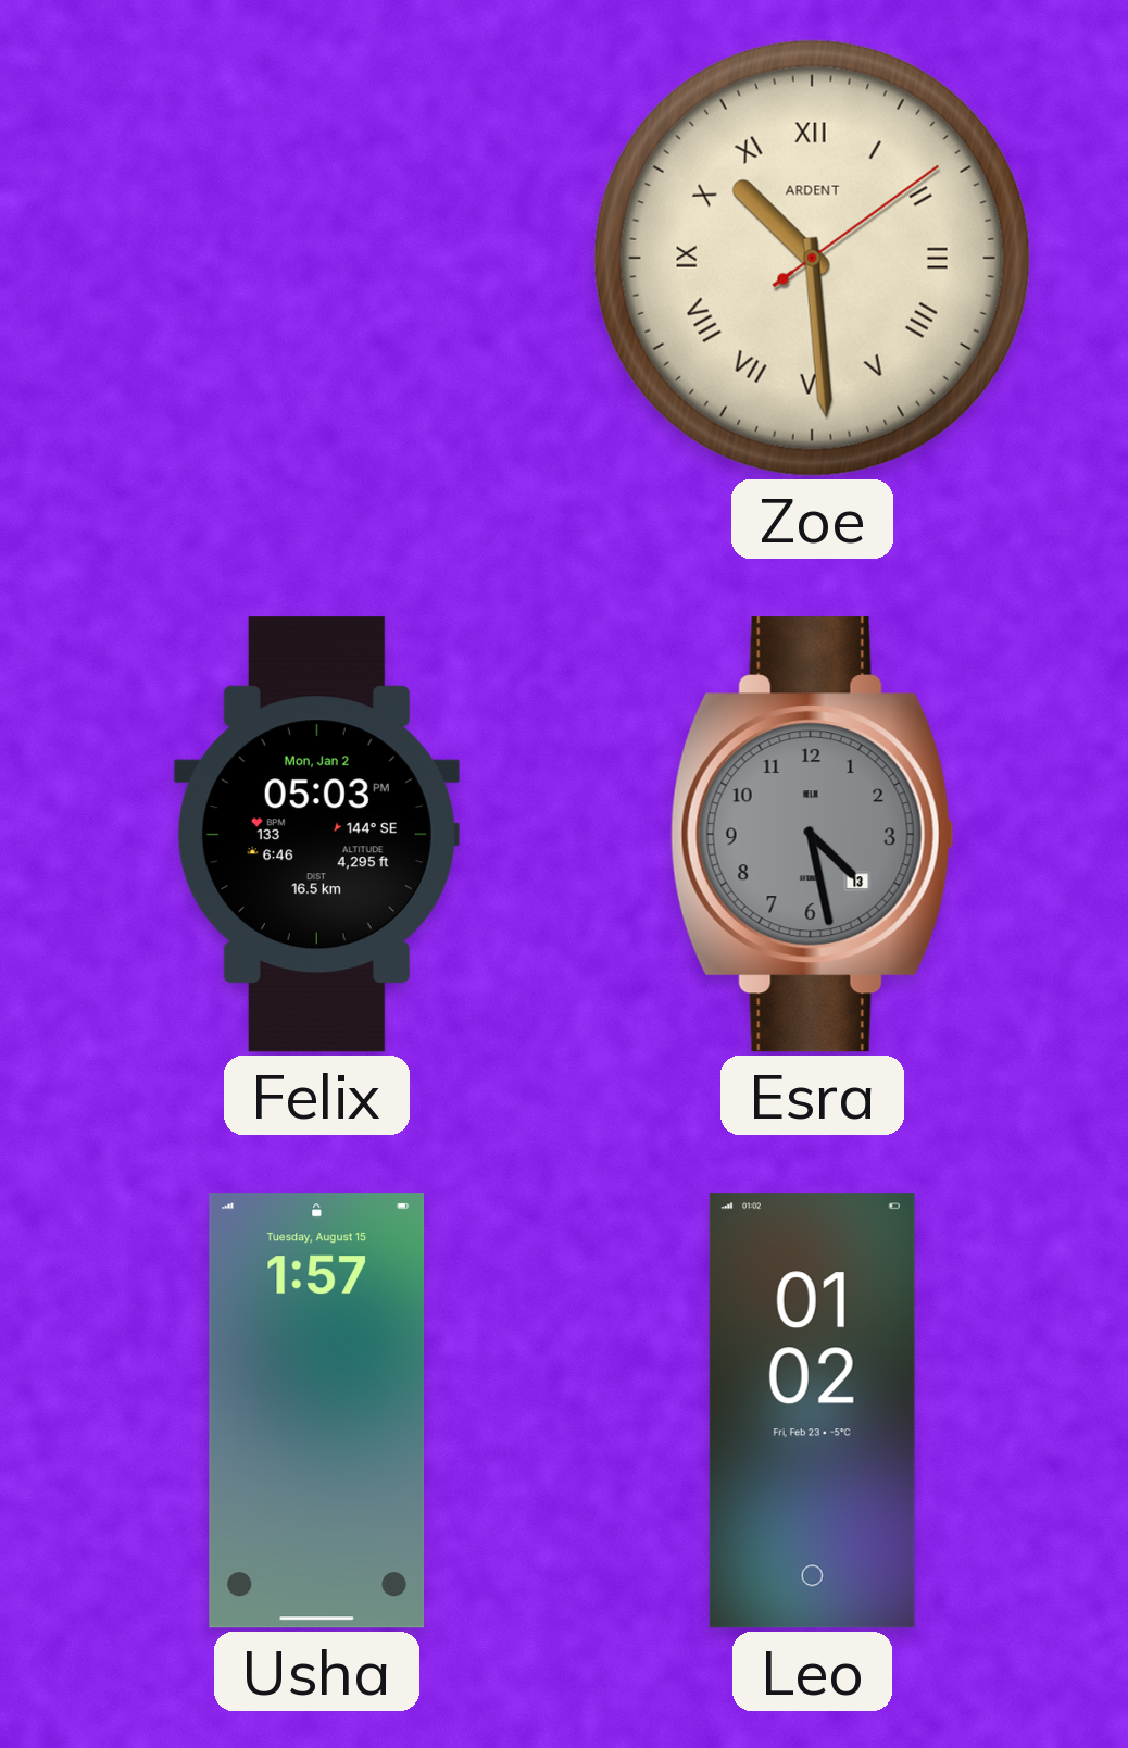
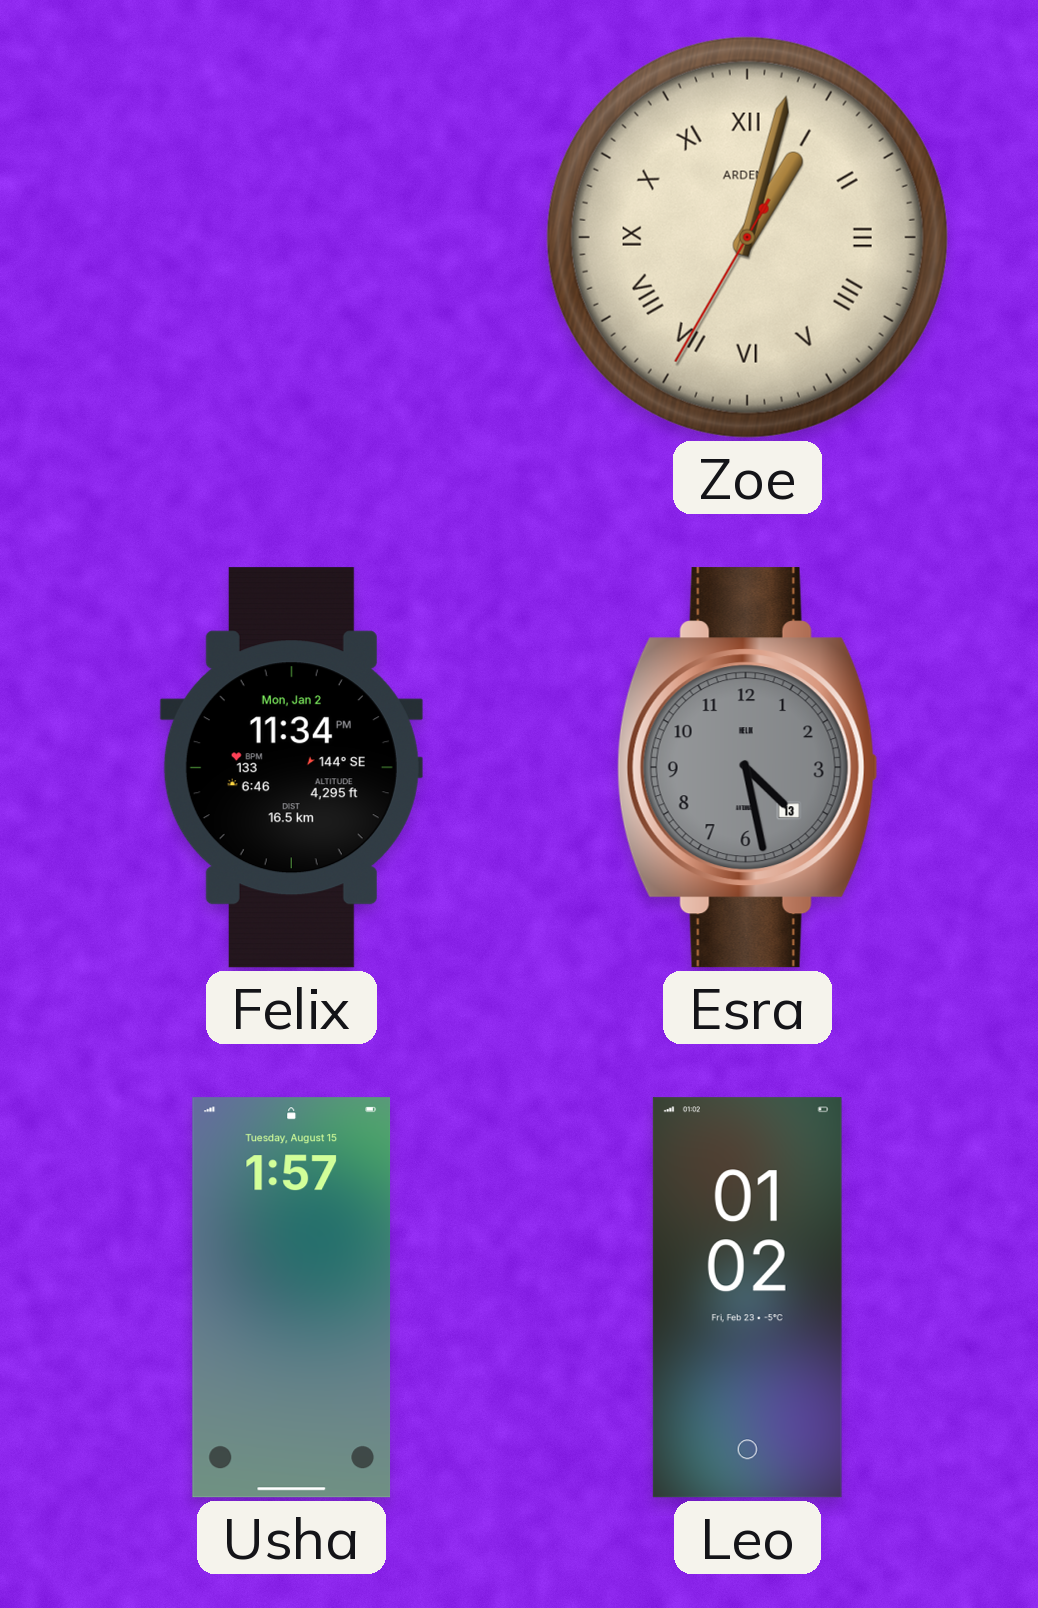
Zoe: 10:29 -> 1:02 (747, 237)
Felix: 05:03 -> 11:34 (291, 768)
